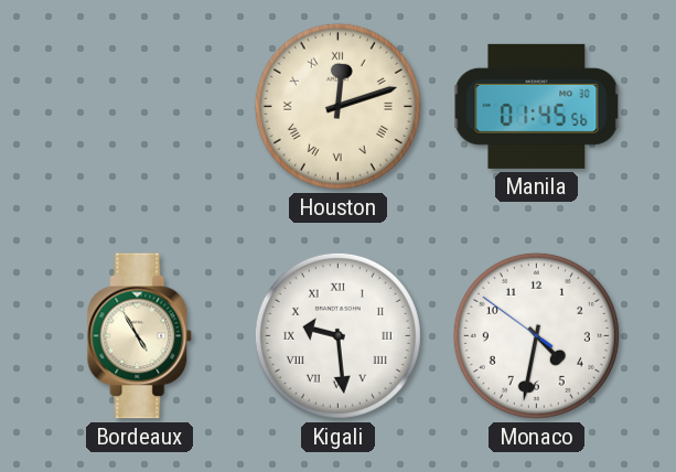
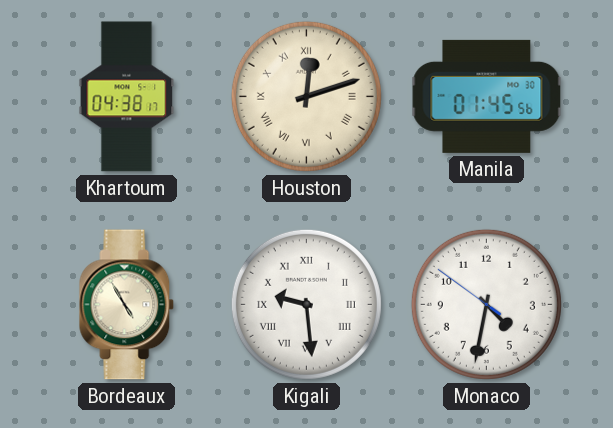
Khartoum: none -> 04:38 (127, 97)
